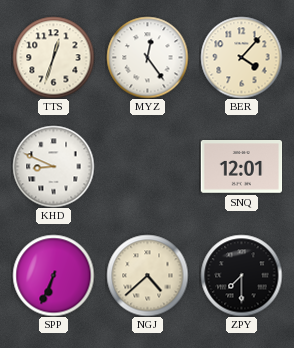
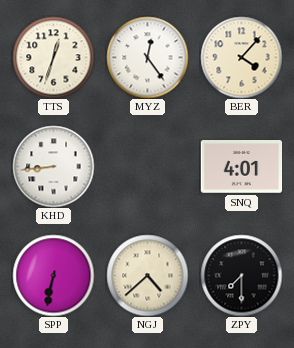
KHD: 8:49 -> 8:44 (53, 166)
SNQ: 12:01 -> 4:01 (241, 167)
SPP: 6:34 -> 6:32 (53, 275)
